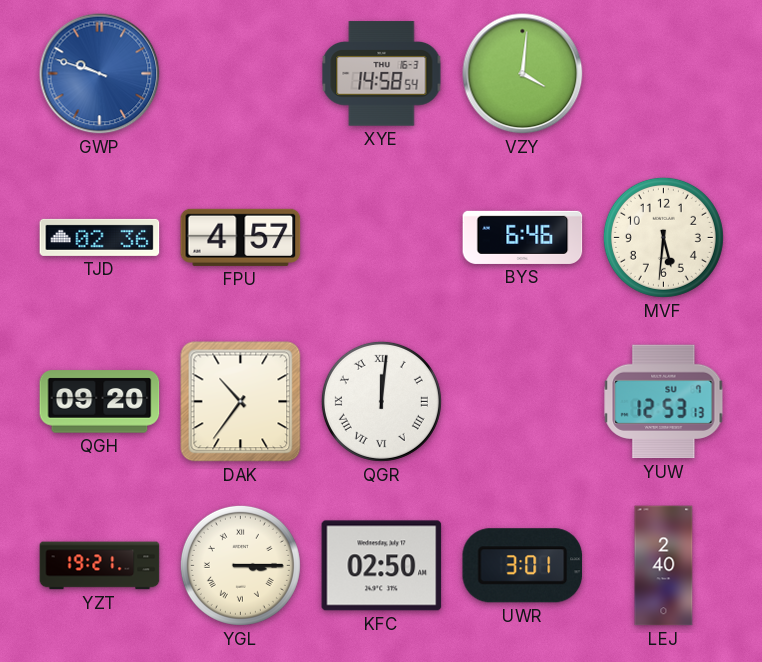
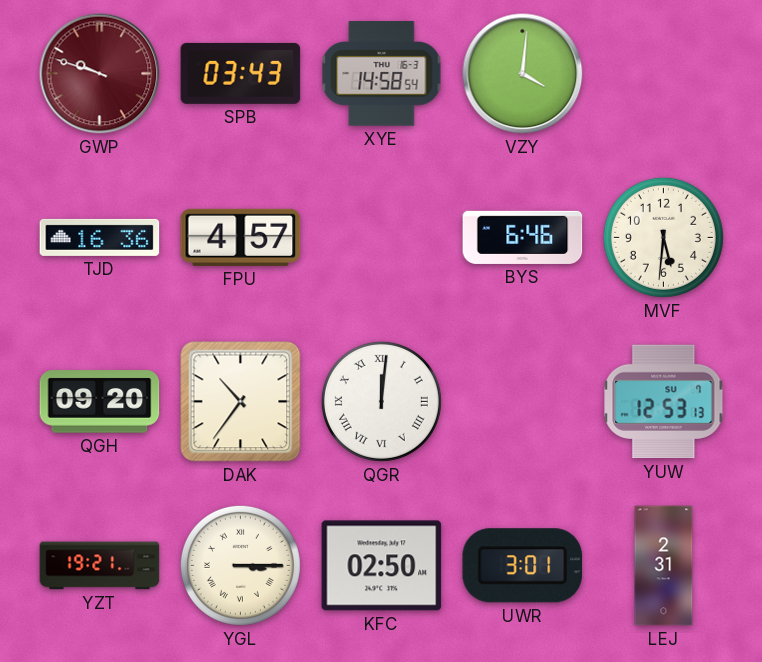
GWP dial: blue -> burgundy (100, 74)
SPB: none -> 03:43 (241, 73)
TJD: 02:36 -> 16:36 (100, 237)
LEJ: 2:40 -> 2:31 (664, 566)
